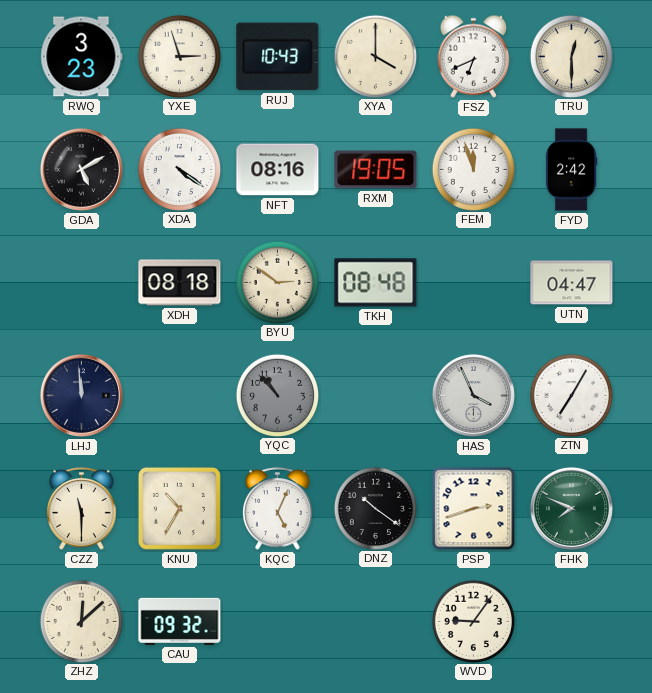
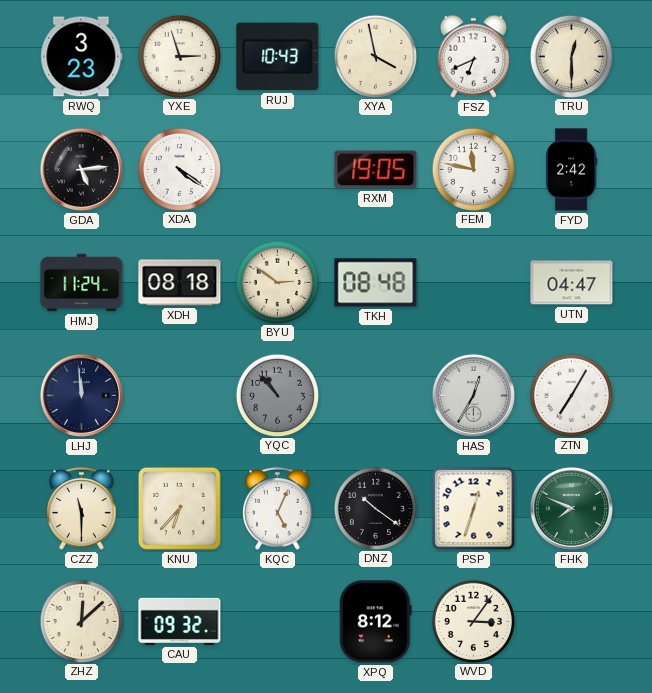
XYA: 4:00 -> 3:58 (375, 56)
GDA: 5:10 -> 5:14 (81, 169)
NFT: 08:16 -> none (278, 170)
FEM: 11:57 -> 11:47 (473, 169)
HMJ: none -> 11:24 (82, 283)
HAS: 3:56 -> 12:35 (473, 395)
KNU: 10:35 -> 6:37 (179, 508)
PSP: 2:42 -> 12:33 (474, 509)
XPQ: none -> 8:12 (376, 622)
WVD: 9:06 -> 3:06 (473, 621)
